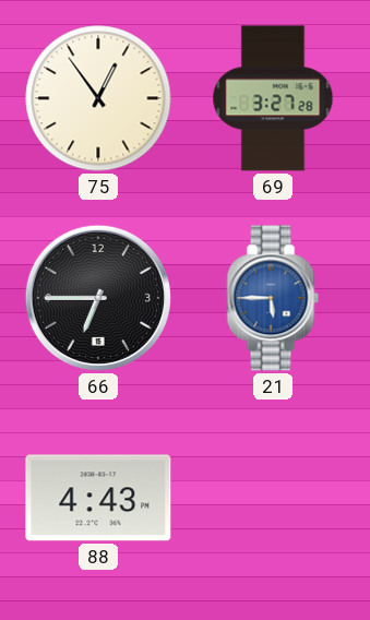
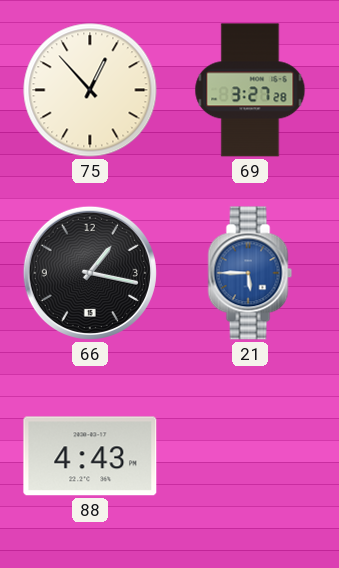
75: 12:54 -> 12:53 (90, 90)
66: 6:45 -> 1:17 (90, 273)
